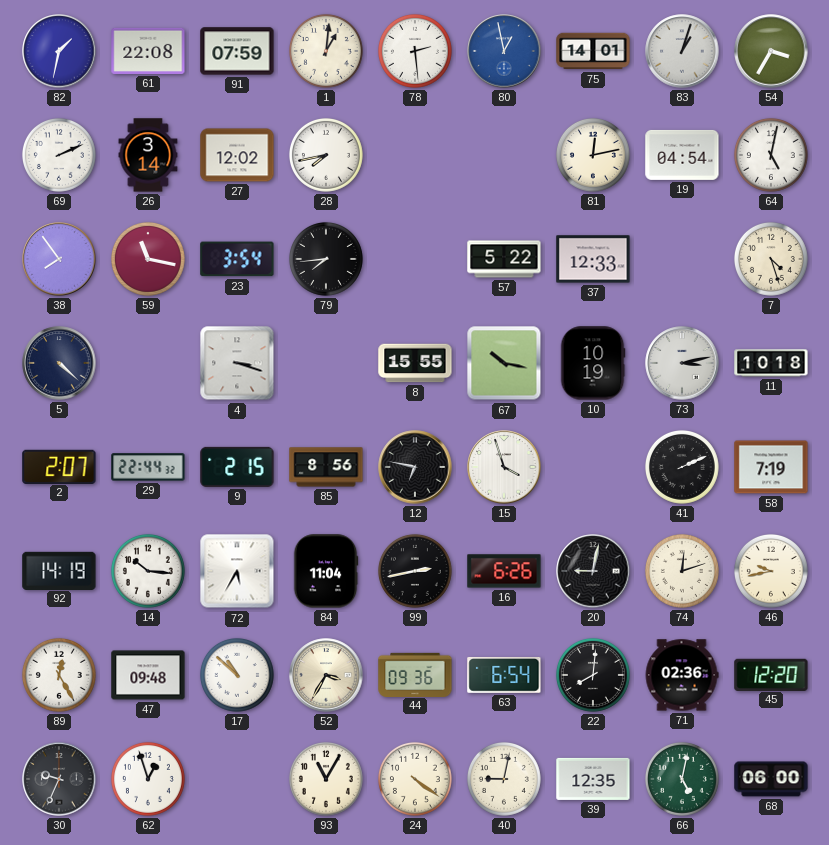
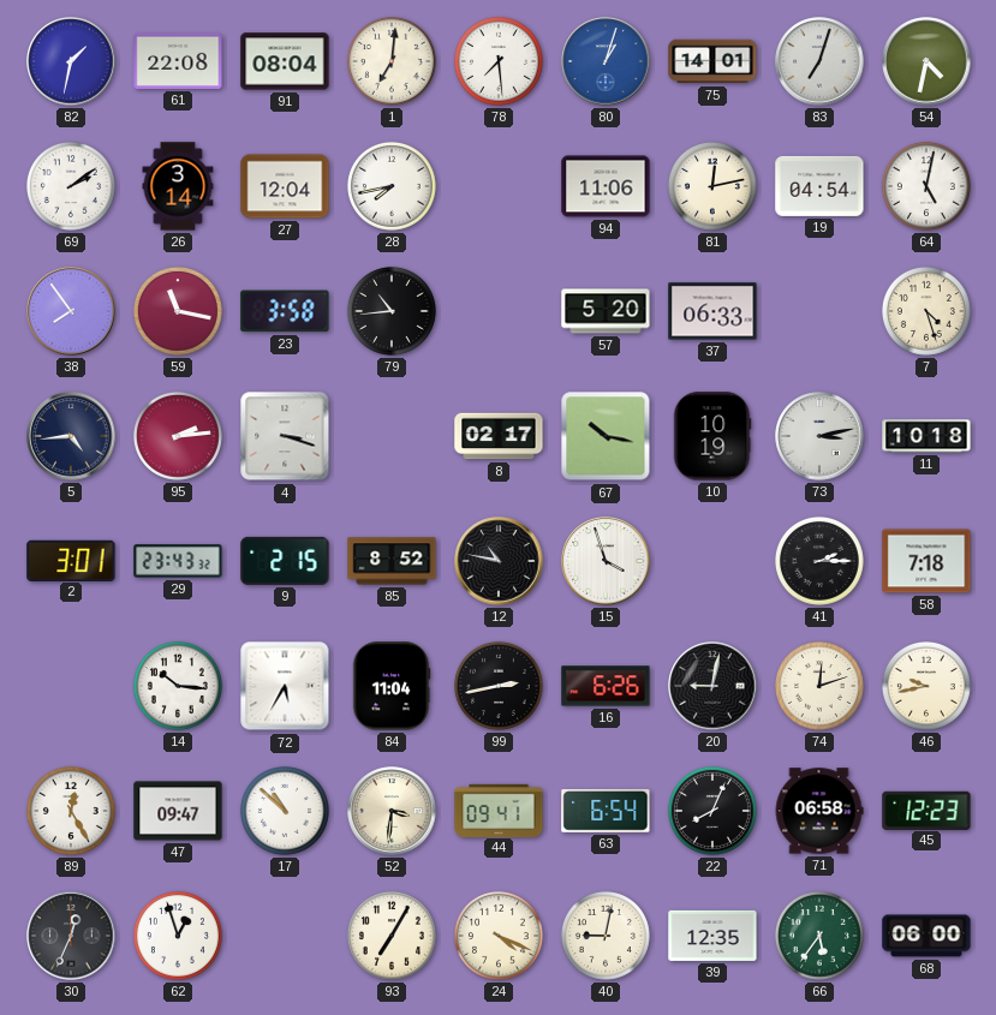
91: 07:59 -> 08:04 (285, 61)
1: 1:01 -> 7:01 (392, 61)
78: 2:29 -> 7:29 (499, 61)
80: 12:58 -> 1:03 (606, 61)
83: 1:03 -> 7:03 (819, 61)
54: 3:35 -> 4:32 (926, 61)
69: 2:11 -> 2:09 (71, 186)
27: 12:02 -> 12:04 (285, 186)
94: none -> 11:06 (606, 186)
23: 3:54 -> 3:58 (285, 311)
79: 7:44 -> 10:44 (392, 311)
57: 5:22 -> 5:20 (606, 311)
37: 12:33 -> 06:33 (712, 311)
5: 4:22 -> 4:44 (71, 436)
95: none -> 2:14 (178, 436)
8: 15:55 -> 02:17 (499, 436)
2: 2:07 -> 3:01 (71, 560)
29: 22:44 -> 23:43 (178, 561)
85: 8:56 -> 8:52 (392, 561)
12: 6:47 -> 10:47 (499, 561)
41: 2:11 -> 2:15 (819, 561)
58: 7:19 -> 7:18 (926, 561)
92: 14:19 -> none (59, 570)
47: 09:48 -> 09:47 (178, 811)
52: 3:35 -> 3:31 (392, 811)
44: 09:36 -> 09:41 (499, 810)
22: 8:01 -> 8:04 (712, 811)
71: 02:36 -> 06:58 (819, 811)
45: 12:20 -> 12:23 (926, 810)
30: 9:34 -> 12:34 (71, 936)
93: 11:05 -> 7:05 (392, 936)
24: 4:21 -> 4:19 (499, 936)
66: 5:02 -> 5:36 (819, 936)
